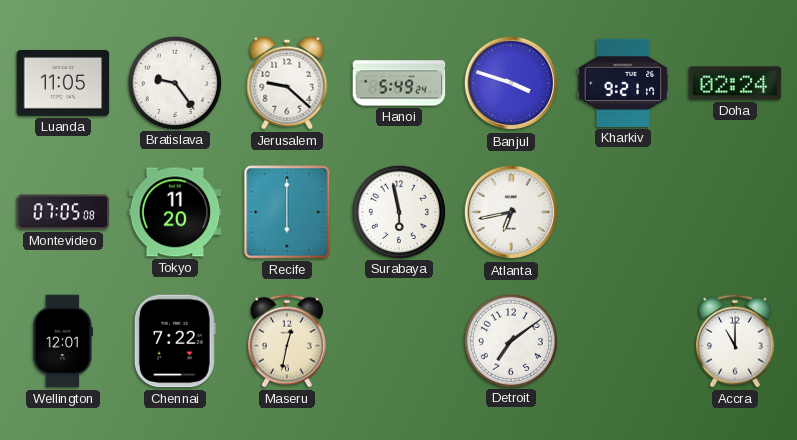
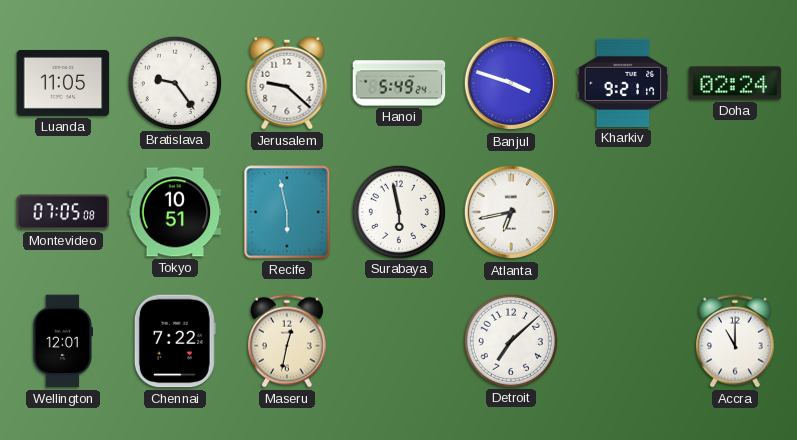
Tokyo: 11:20 -> 10:51 (175, 212)
Recife: 6:00 -> 5:58 (287, 212)
Detroit: 7:09 -> 7:08 (510, 340)
